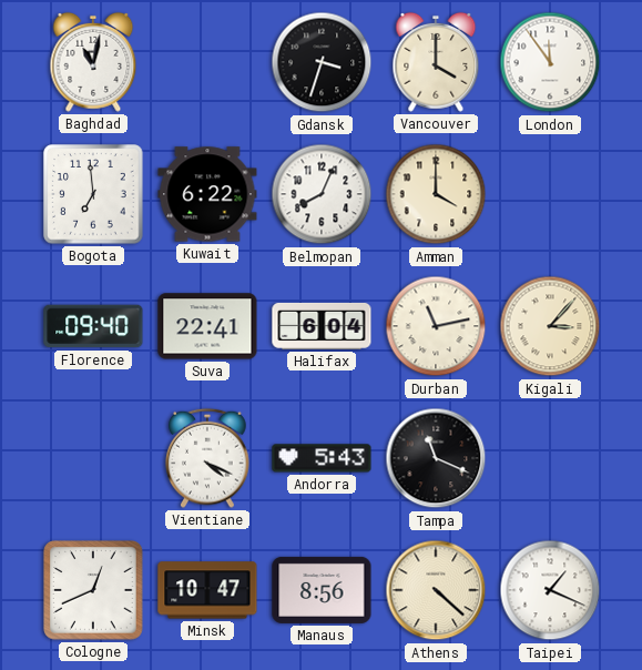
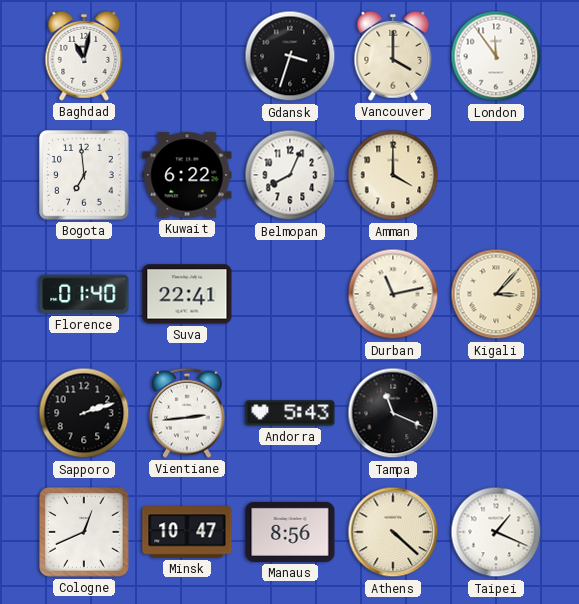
Florence: 09:40 -> 01:40 (84, 294)
Halifax: 6:04 -> none (322, 326)
Sapporo: none -> 2:12 (84, 413)
Vientiane: 4:19 -> 2:44 (187, 413)
